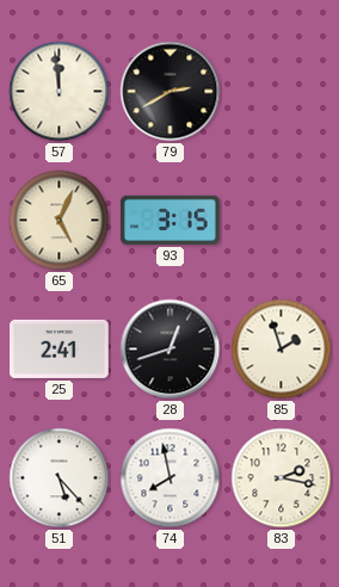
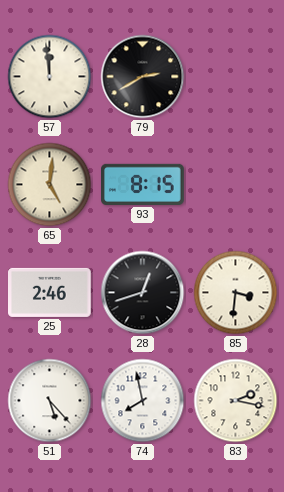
65: 5:04 -> 5:01 (50, 185)
93: 3:15 -> 8:15 (143, 184)
25: 2:41 -> 2:46 (50, 292)
85: 1:57 -> 3:31 (236, 293)
